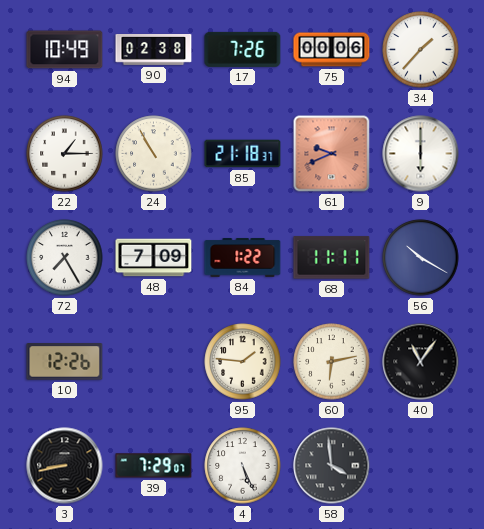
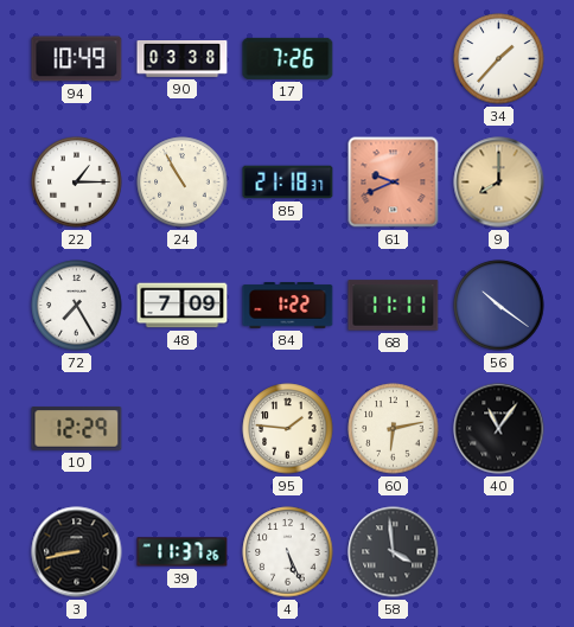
90: 02:38 -> 03:38 (183, 59)
75: 00:06 -> none (332, 50)
9: 6:00 -> 8:00 (499, 183)
9 dial: white -> champagne (499, 183)
56: 10:20 -> 10:21 (499, 306)
10: 12:26 -> 12:29 (77, 429)
39: 7:29 -> 11:37 (183, 552)
